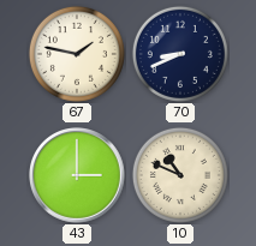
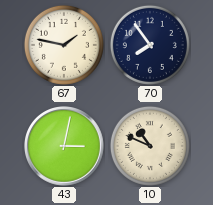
70: 8:41 -> 7:54 (150, 45)
43: 3:00 -> 3:02 (64, 146)
